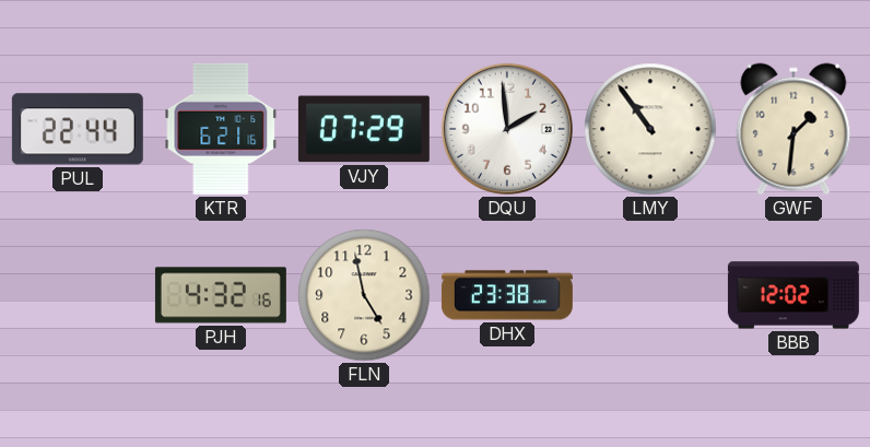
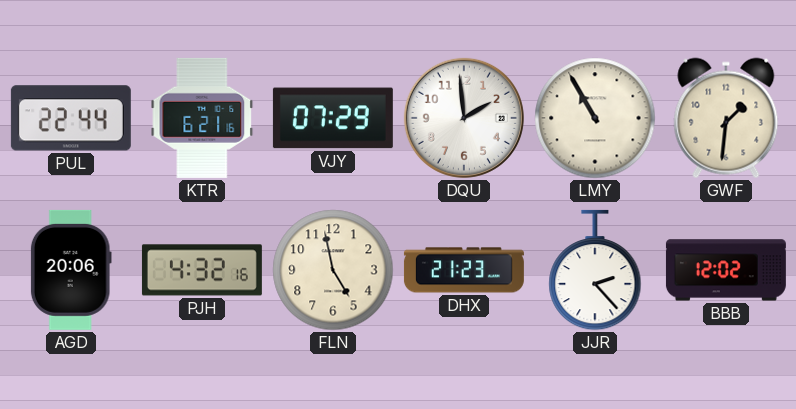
LMY: 10:54 -> 10:55 (595, 118)
AGD: none -> 20:06 (71, 270)
DHX: 23:38 -> 21:23 (464, 270)
JJR: none -> 2:23 (595, 270)
